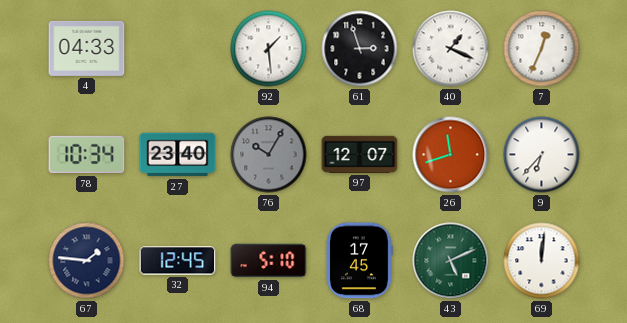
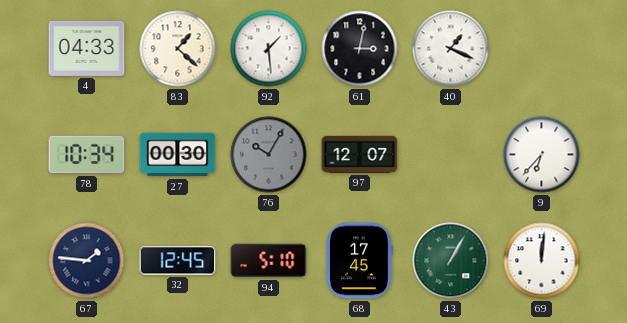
83: none -> 1:22 (178, 49)
61: 2:57 -> 3:02 (360, 49)
7: 12:34 -> none (542, 49)
27: 23:40 -> 00:30 (178, 155)
26: 11:42 -> none (451, 155)
43: 5:11 -> 1:05 (451, 261)
